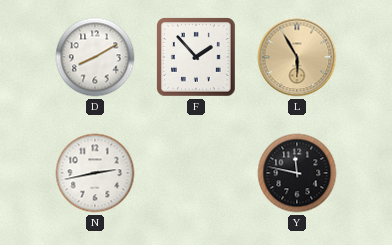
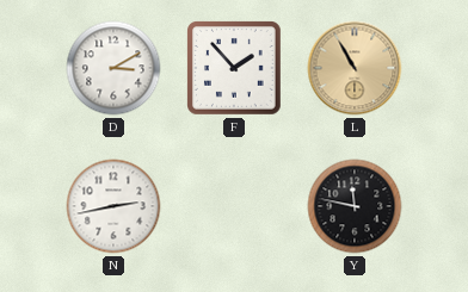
D: 8:10 -> 3:10 (113, 68)
L: 5:55 -> 10:55 (355, 68)
